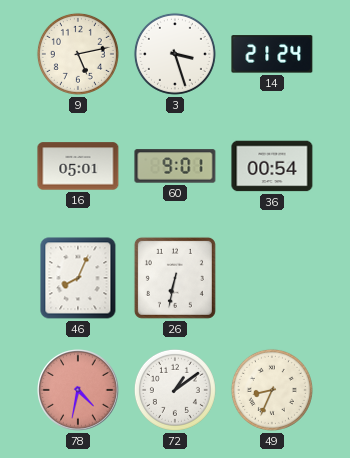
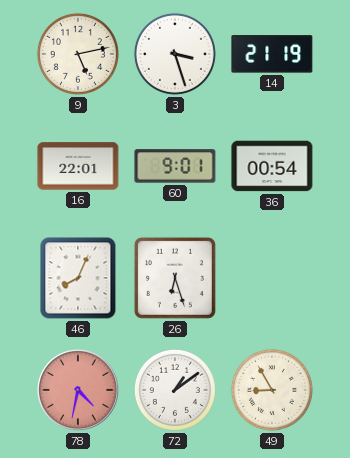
14: 21:24 -> 21:19 (272, 54)
16: 05:01 -> 22:01 (78, 166)
26: 6:32 -> 6:27 (175, 278)
49: 8:34 -> 8:55 (272, 390)
